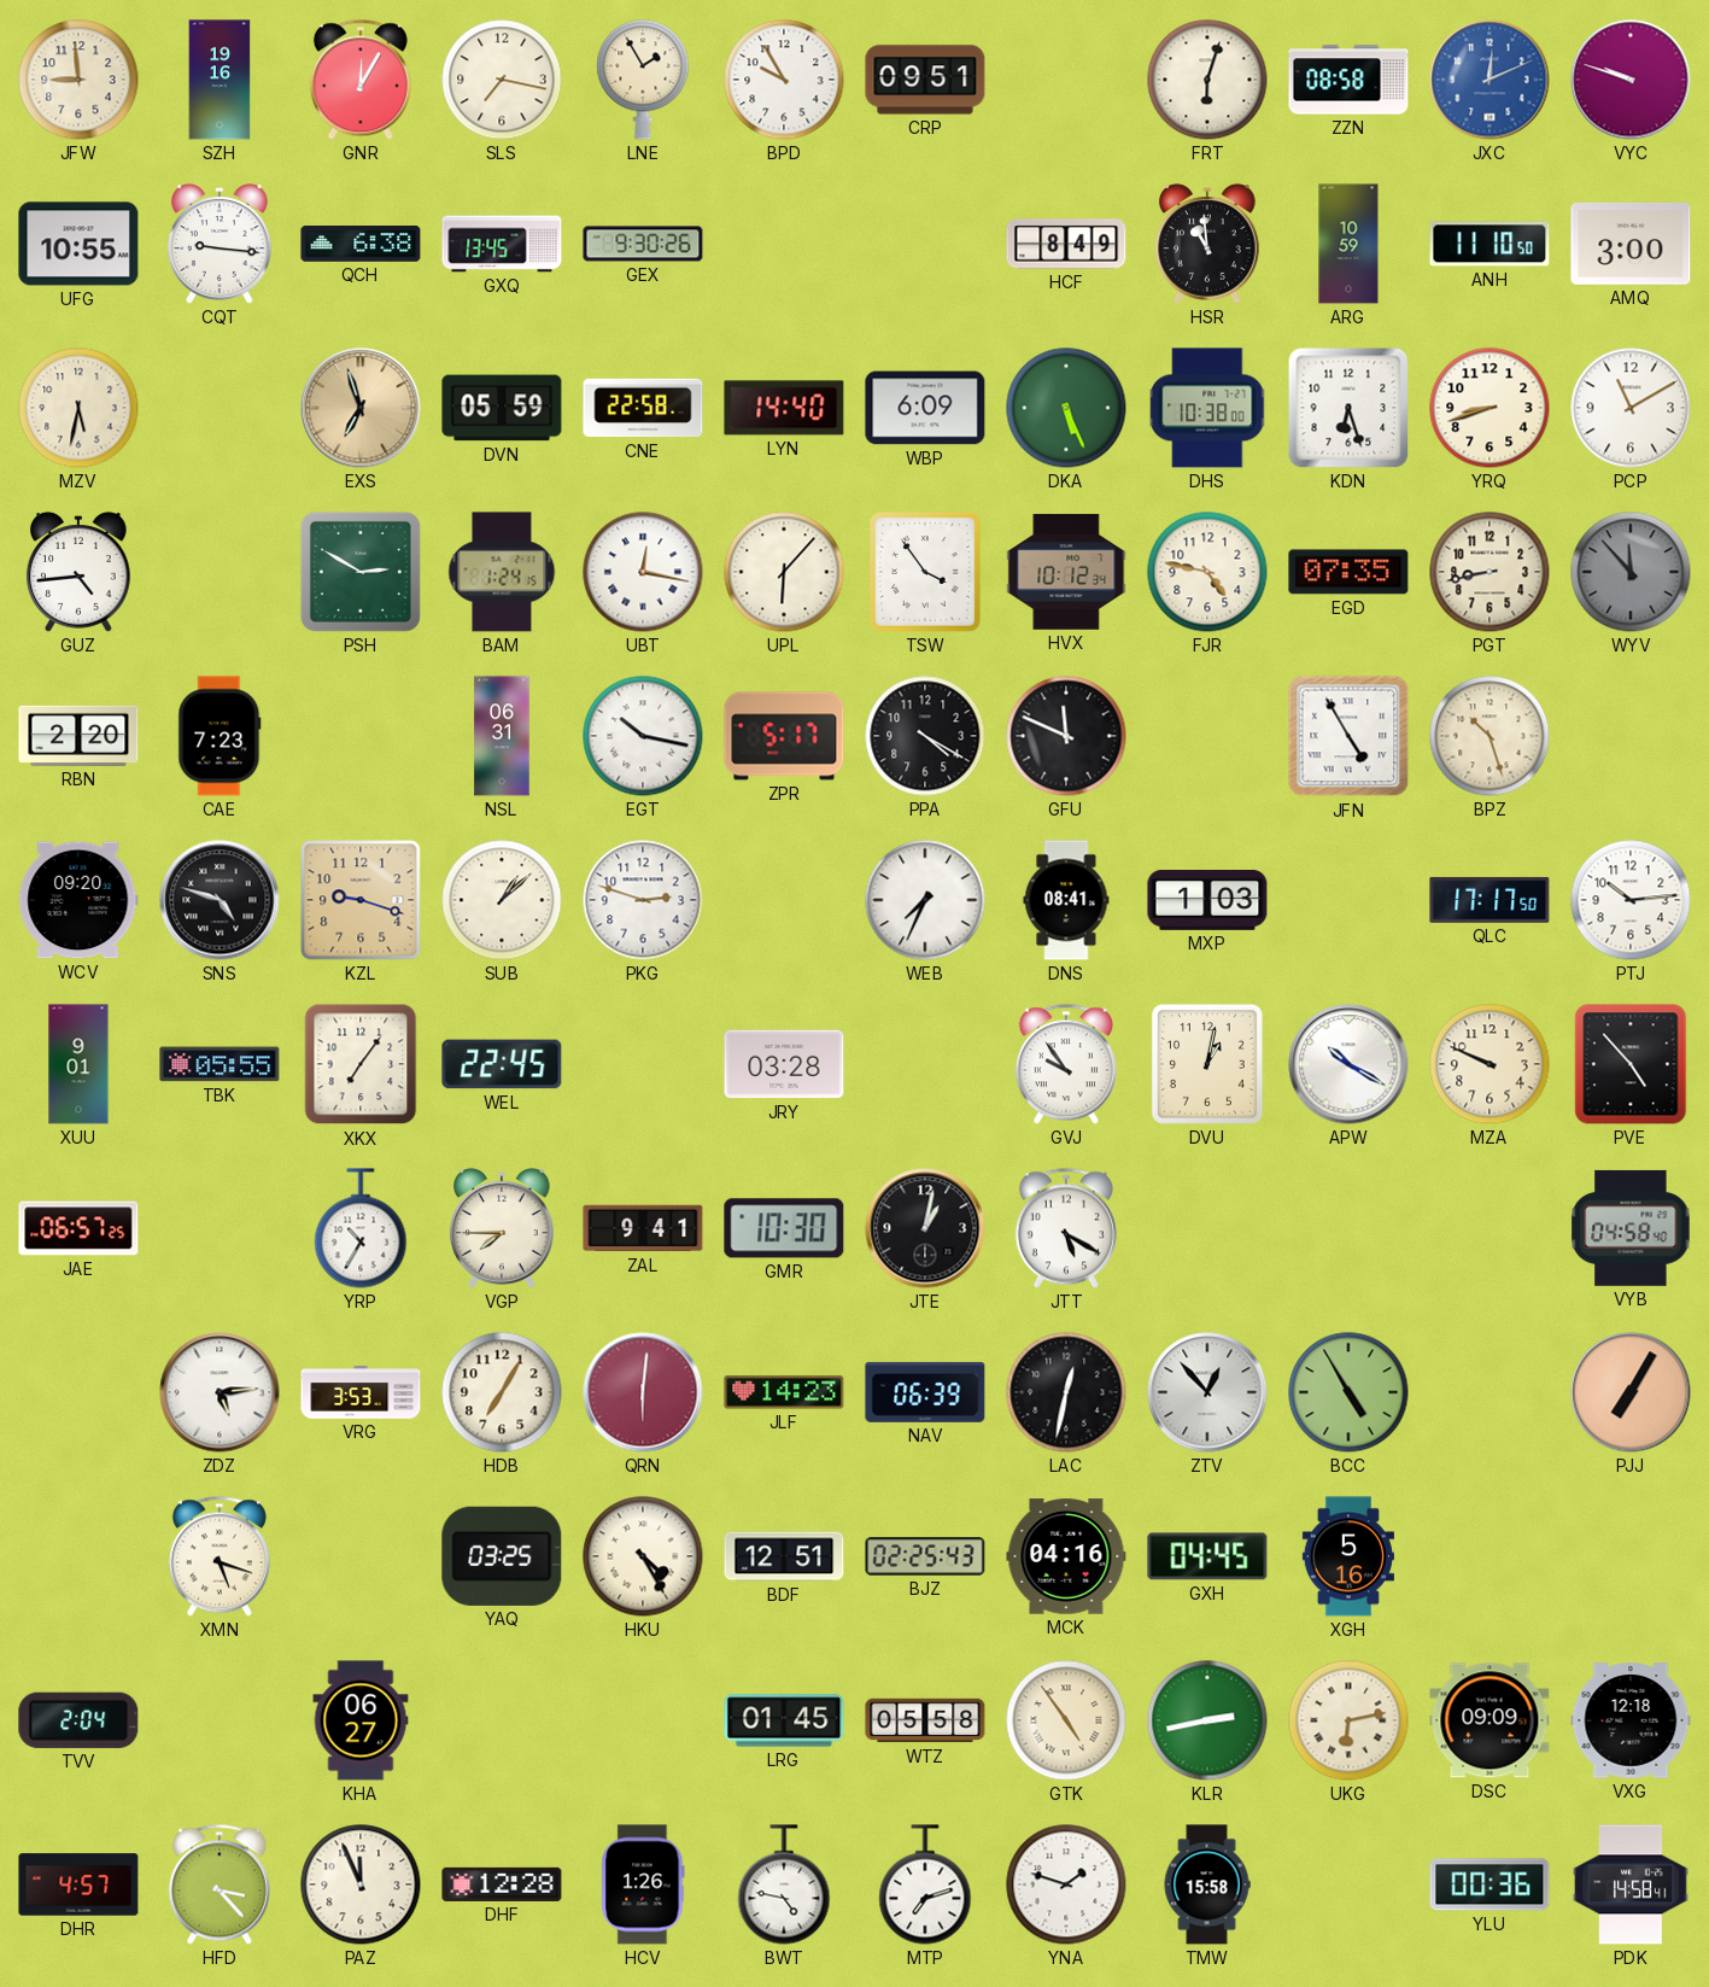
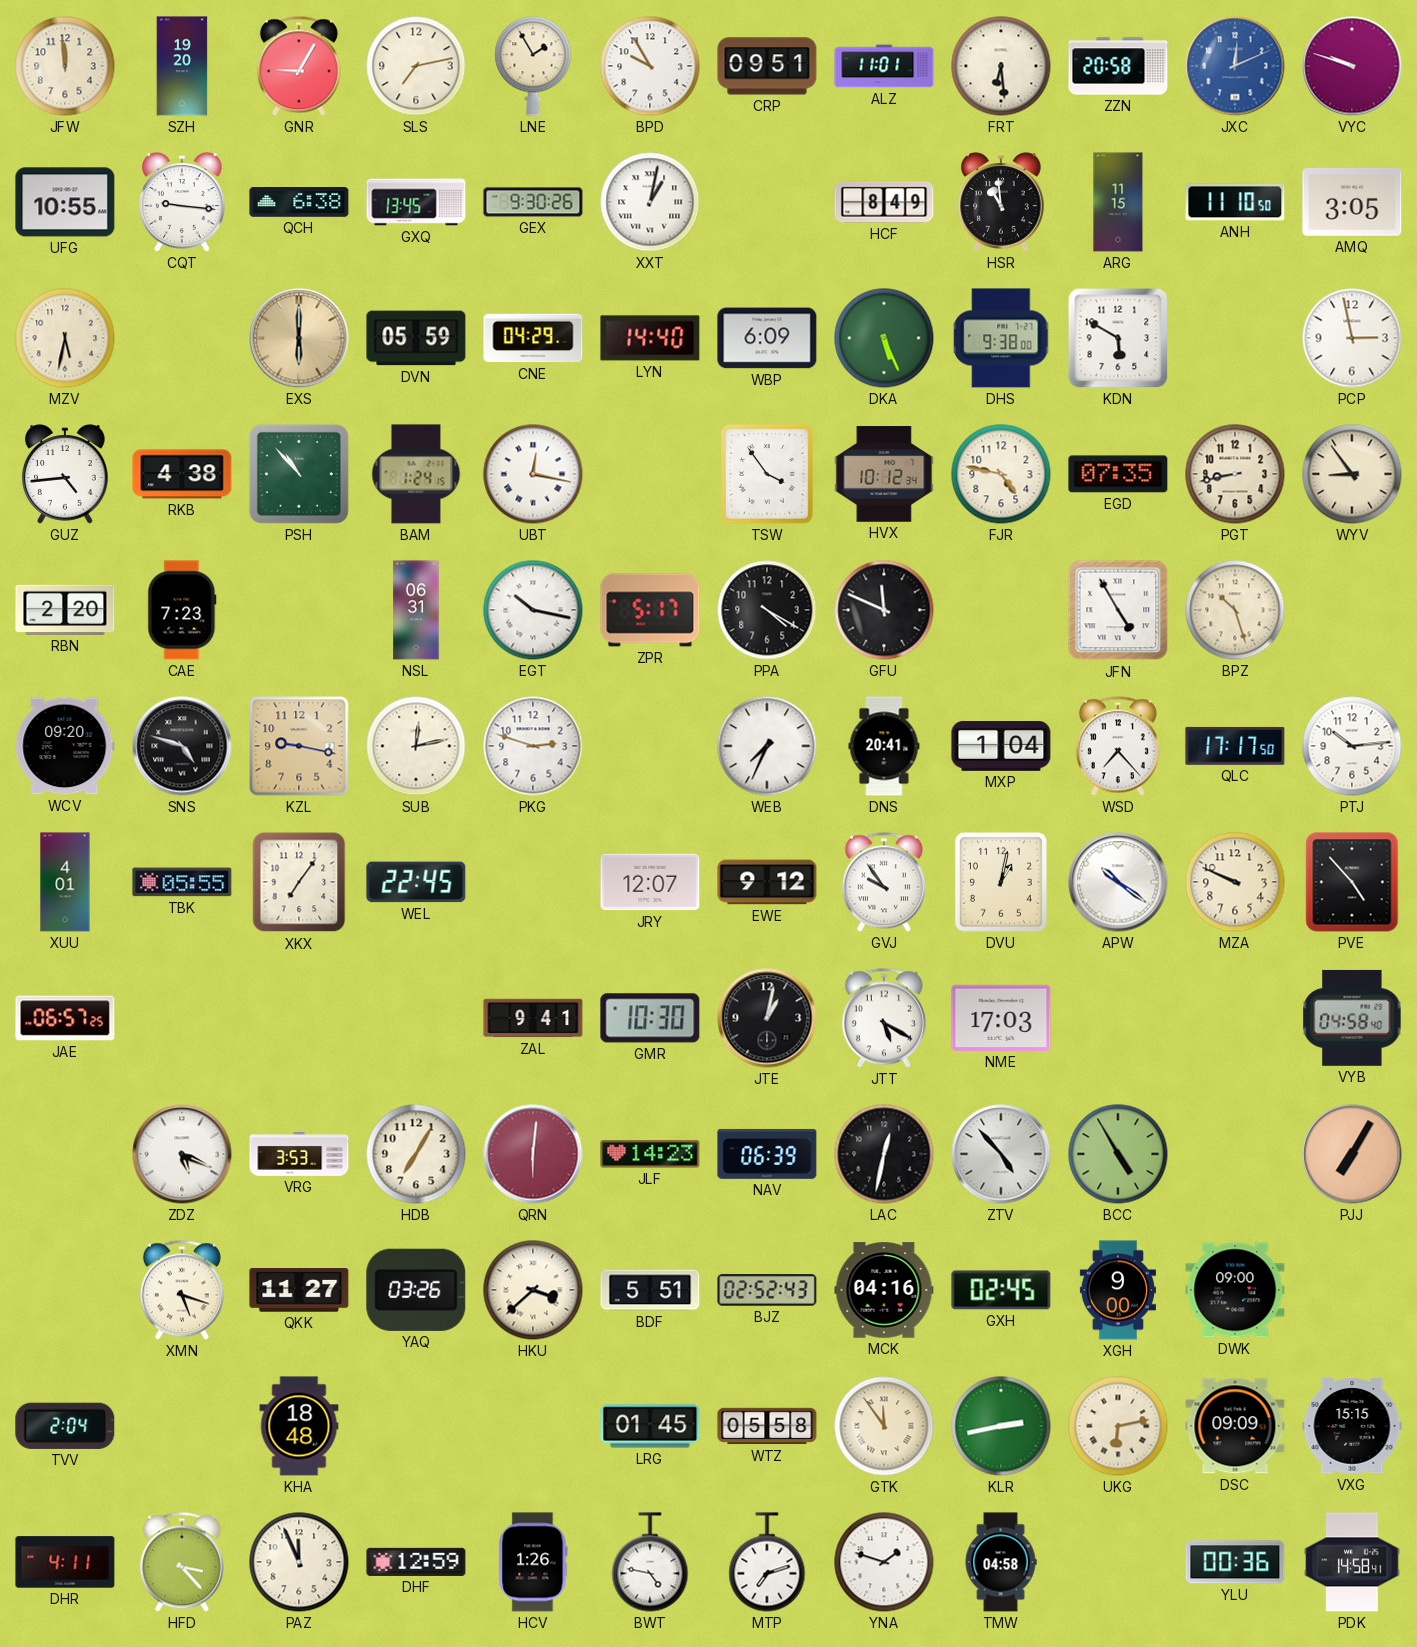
JFW: 8:59 -> 11:59 (65, 66)
SZH: 19:16 -> 19:20 (182, 66)
GNR: 12:05 -> 9:05 (299, 66)
SLS: 7:17 -> 7:13 (416, 66)
ALZ: none -> 11:01 (884, 66)
FRT: 6:03 -> 6:29 (1001, 66)
ZZN: 08:58 -> 20:58 (1118, 66)
XXT: none -> 1:02 (650, 202)
ARG: 10:59 -> 11:15 (1118, 202)
AMQ: 3:00 -> 3:05 (1352, 203)
EXS: 6:57 -> 6:00 (299, 338)
CNE: 22:58 -> 04:29 (533, 338)
DHS: 10:38 -> 9:38 (1002, 338)
KDN: 6:27 -> 5:50 (1118, 338)
YRQ: 8:42 -> none (1489, 408)
PCP: 11:10 -> 2:58 (1352, 338)
RKB: none -> 4:38 (182, 474)
PSH: 2:50 -> 10:53 (299, 474)
UPL: 6:07 -> none (784, 572)
WYV: 11:53 -> 8:54 (1352, 474)
WYV dial: grey -> cream (1352, 474)
KZL: 9:18 -> 9:17 (299, 746)
SUB: 1:08 -> 12:13 (416, 746)
DNS: 08:41 -> 20:41 (884, 746)
MXP: 1:03 -> 1:04 (1001, 747)
WSD: none -> 7:23 (1118, 746)
XUU: 9:01 -> 4:01 (65, 882)
JRY: 03:28 -> 12:07 (650, 882)
EWE: none -> 9:12 (767, 882)
APW: 10:20 -> 10:21 (1118, 882)
YRP: 10:35 -> none (361, 1228)
VGP: 7:45 -> none (502, 1228)
NME: none -> 17:03 (1001, 1018)
ZDZ: 5:14 -> 5:19 (182, 1154)
ZTV: 12:53 -> 4:53 (1001, 1154)
QKK: none -> 11:27 (299, 1290)
YAQ: 03:25 -> 03:26 (416, 1290)
HKU: 4:25 -> 3:38 (533, 1290)
BDF: 12:51 -> 5:51 (650, 1290)
BJZ: 02:25 -> 02:52 (767, 1290)
GXH: 04:45 -> 02:45 (1001, 1290)
XGH: 5:16 -> 9:00 (1118, 1290)
DWK: none -> 09:00 (1235, 1290)
KHA: 06:27 -> 18:48 (299, 1426)
GTK: 4:54 -> 11:54 (884, 1426)
VXG: 12:18 -> 15:15 (1352, 1426)
DHR: 4:57 -> 4:11 (65, 1562)
DHF: 12:28 -> 12:59 (416, 1562)
TMW: 15:58 -> 04:58 (1001, 1562)
